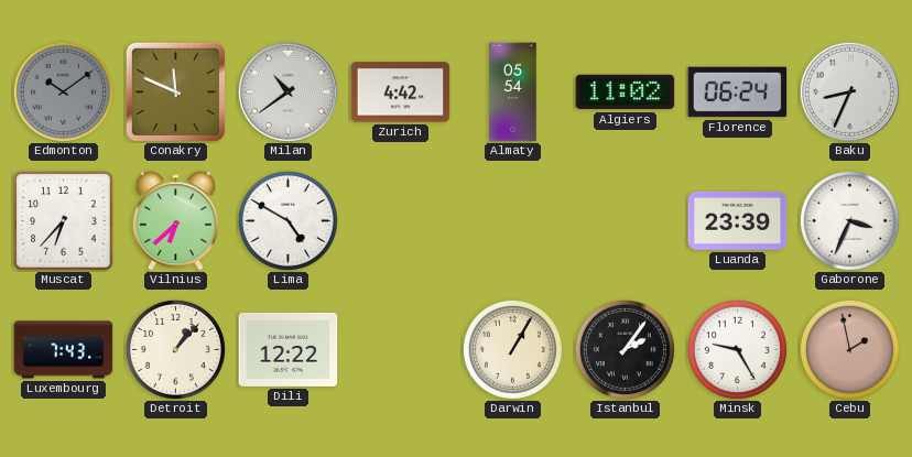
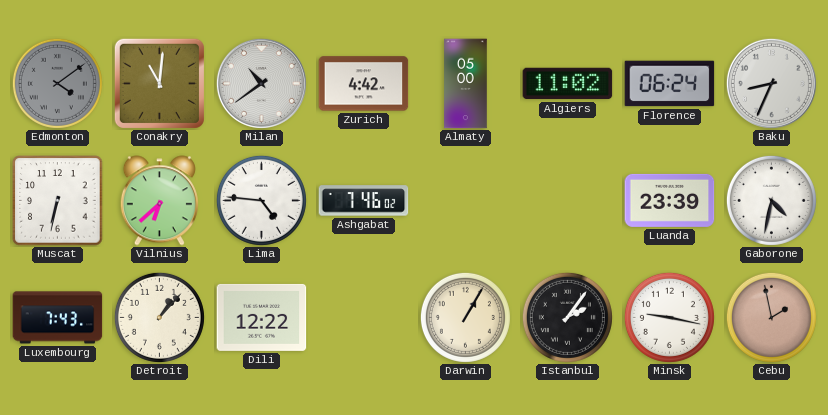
Edmonton: 10:09 -> 4:09 (57, 83)
Conakry: 11:49 -> 11:01 (159, 83)
Almaty: 05:54 -> 05:00 (466, 84)
Muscat: 6:37 -> 6:32 (58, 201)
Lima: 4:50 -> 4:46 (261, 200)
Ashgabat: none -> 7:46 (364, 201)
Gaborone: 3:34 -> 4:32 (771, 200)
Minsk: 9:25 -> 9:17 (669, 317)
